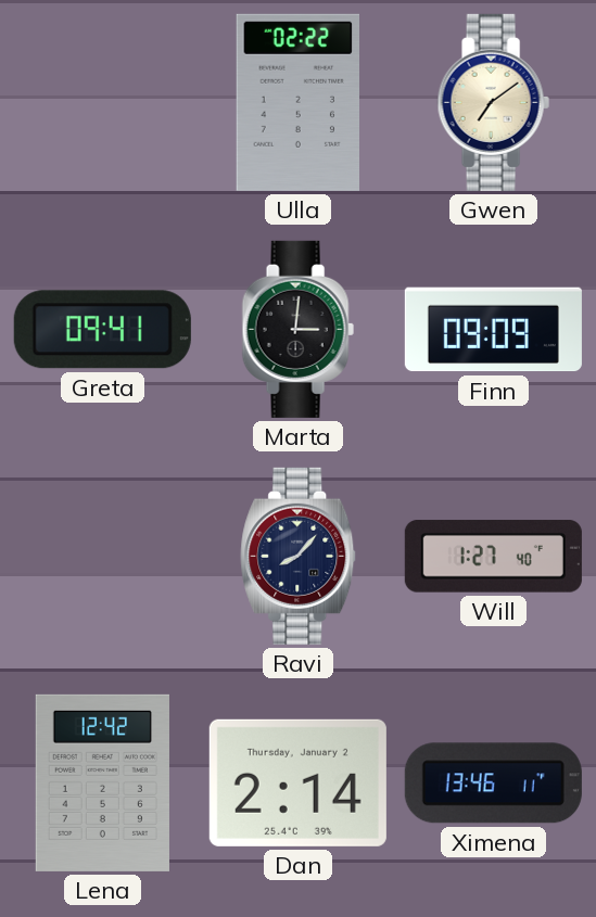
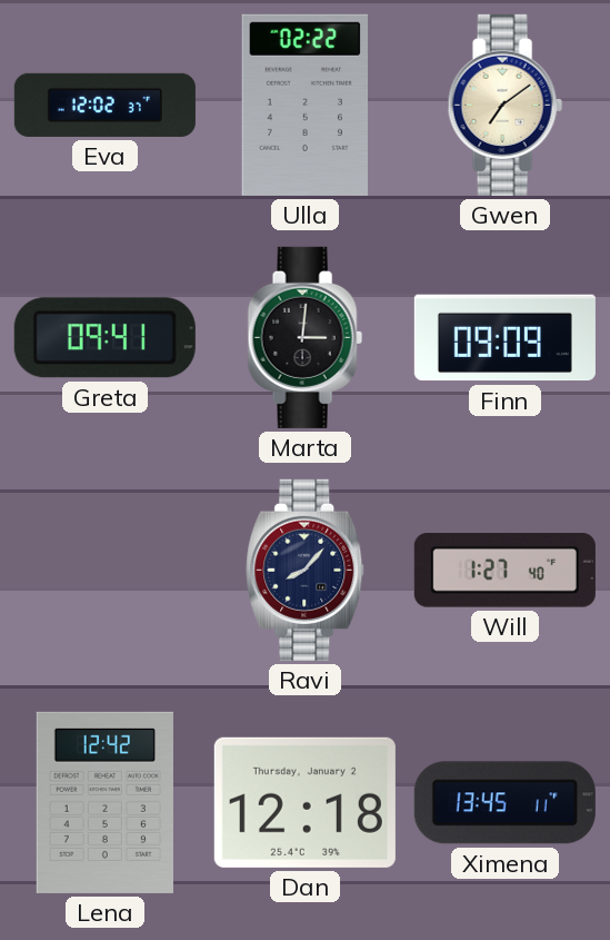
Eva: none -> 12:02 (104, 105)
Dan: 2:14 -> 12:18 (304, 802)
Ximena: 13:46 -> 13:45 (504, 803)
